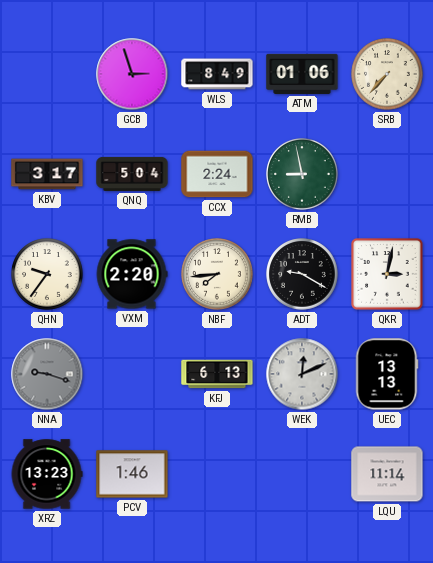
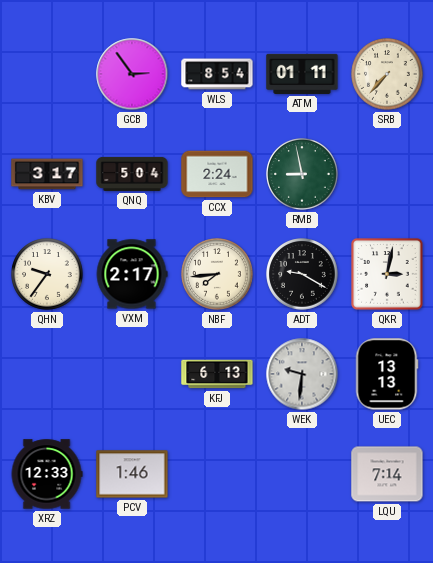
GCB: 2:57 -> 2:54 (132, 74)
WLS: 8:49 -> 8:54 (217, 74)
ATM: 01:06 -> 01:11 (302, 74)
VXM: 2:20 -> 2:17 (132, 274)
NNA: 9:18 -> none (47, 374)
WEK: 12:11 -> 9:31 (302, 374)
XRZ: 13:23 -> 12:33 (47, 474)
LQU: 11:14 -> 7:14 (387, 474)
